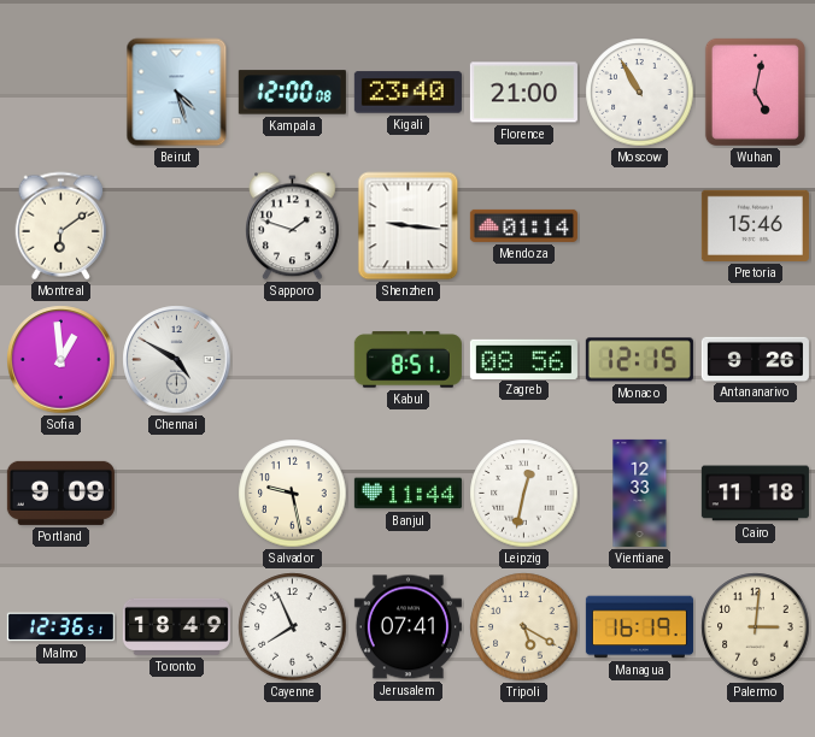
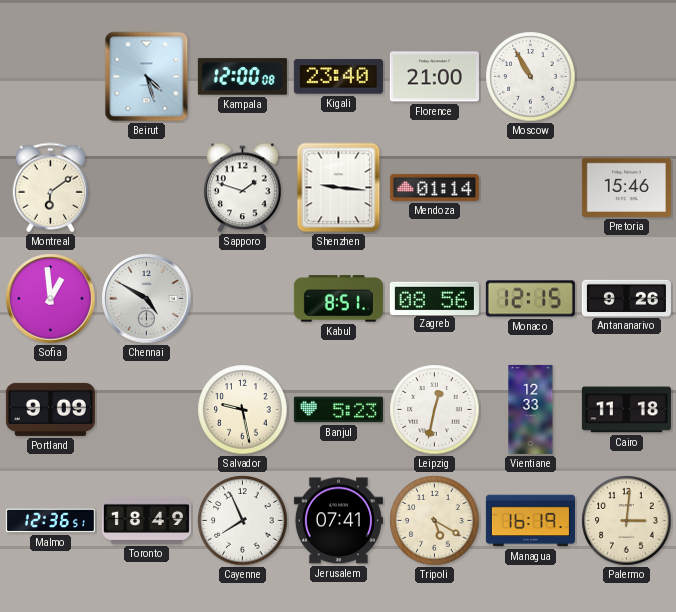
Wuhan: 5:02 -> none (755, 92)
Banjul: 11:44 -> 5:23 (338, 410)
